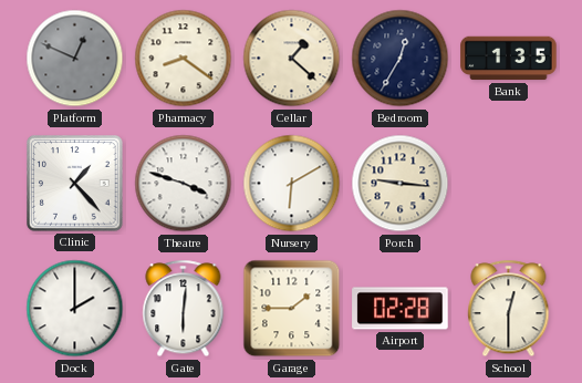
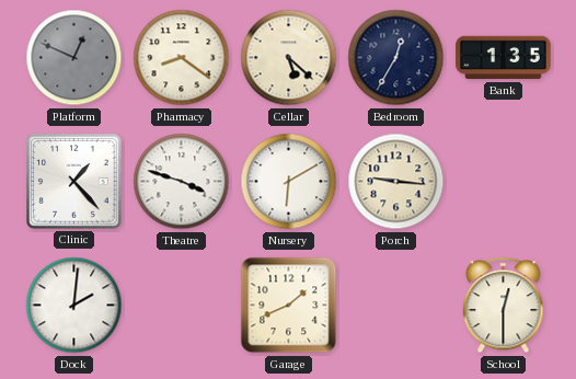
Cellar: 1:22 -> 5:22 (289, 58)
Dock: 2:00 -> 2:01 (74, 306)
Gate: 6:01 -> none (184, 309)
Garage: 1:45 -> 1:41 (289, 306)
Airport: 02:28 -> none (401, 309)
